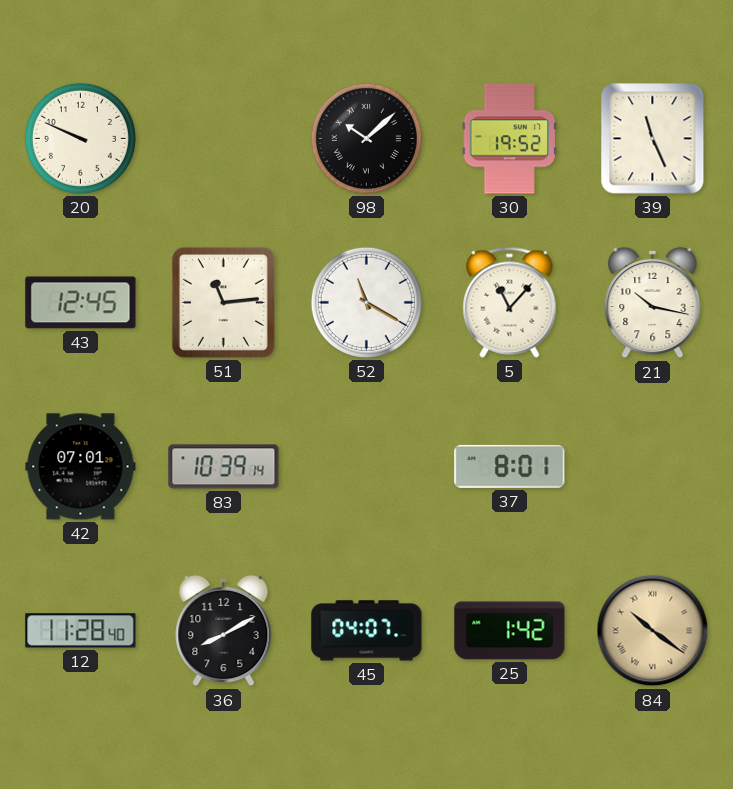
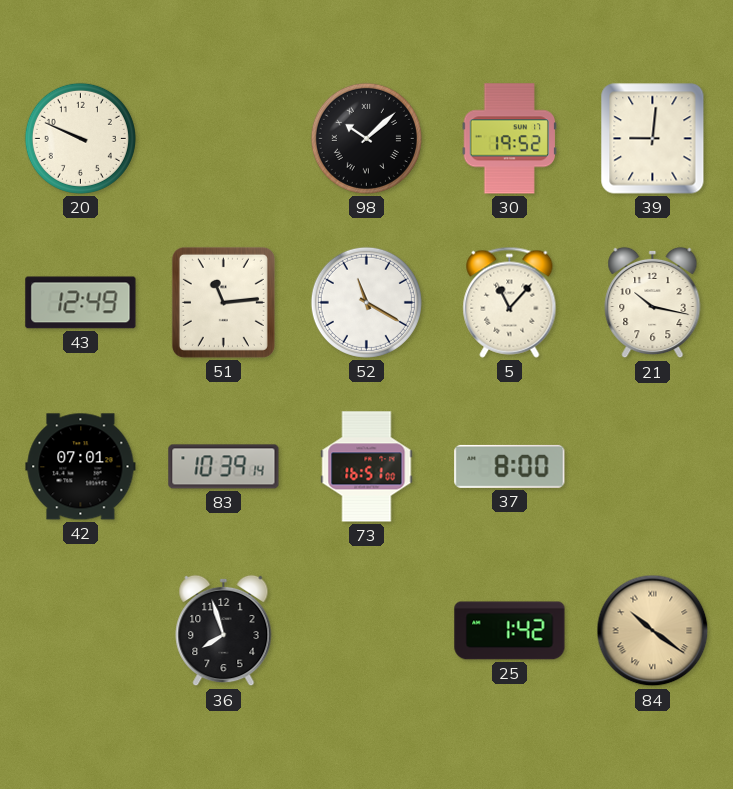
39: 11:26 -> 9:01 (653, 139)
43: 12:45 -> 12:49 (81, 303)
73: none -> 16:51 (367, 467)
37: 8:01 -> 8:00 (510, 466)
12: 11:28 -> none (81, 631)
36: 8:10 -> 7:57 (224, 631)
45: 04:07 -> none (367, 631)
